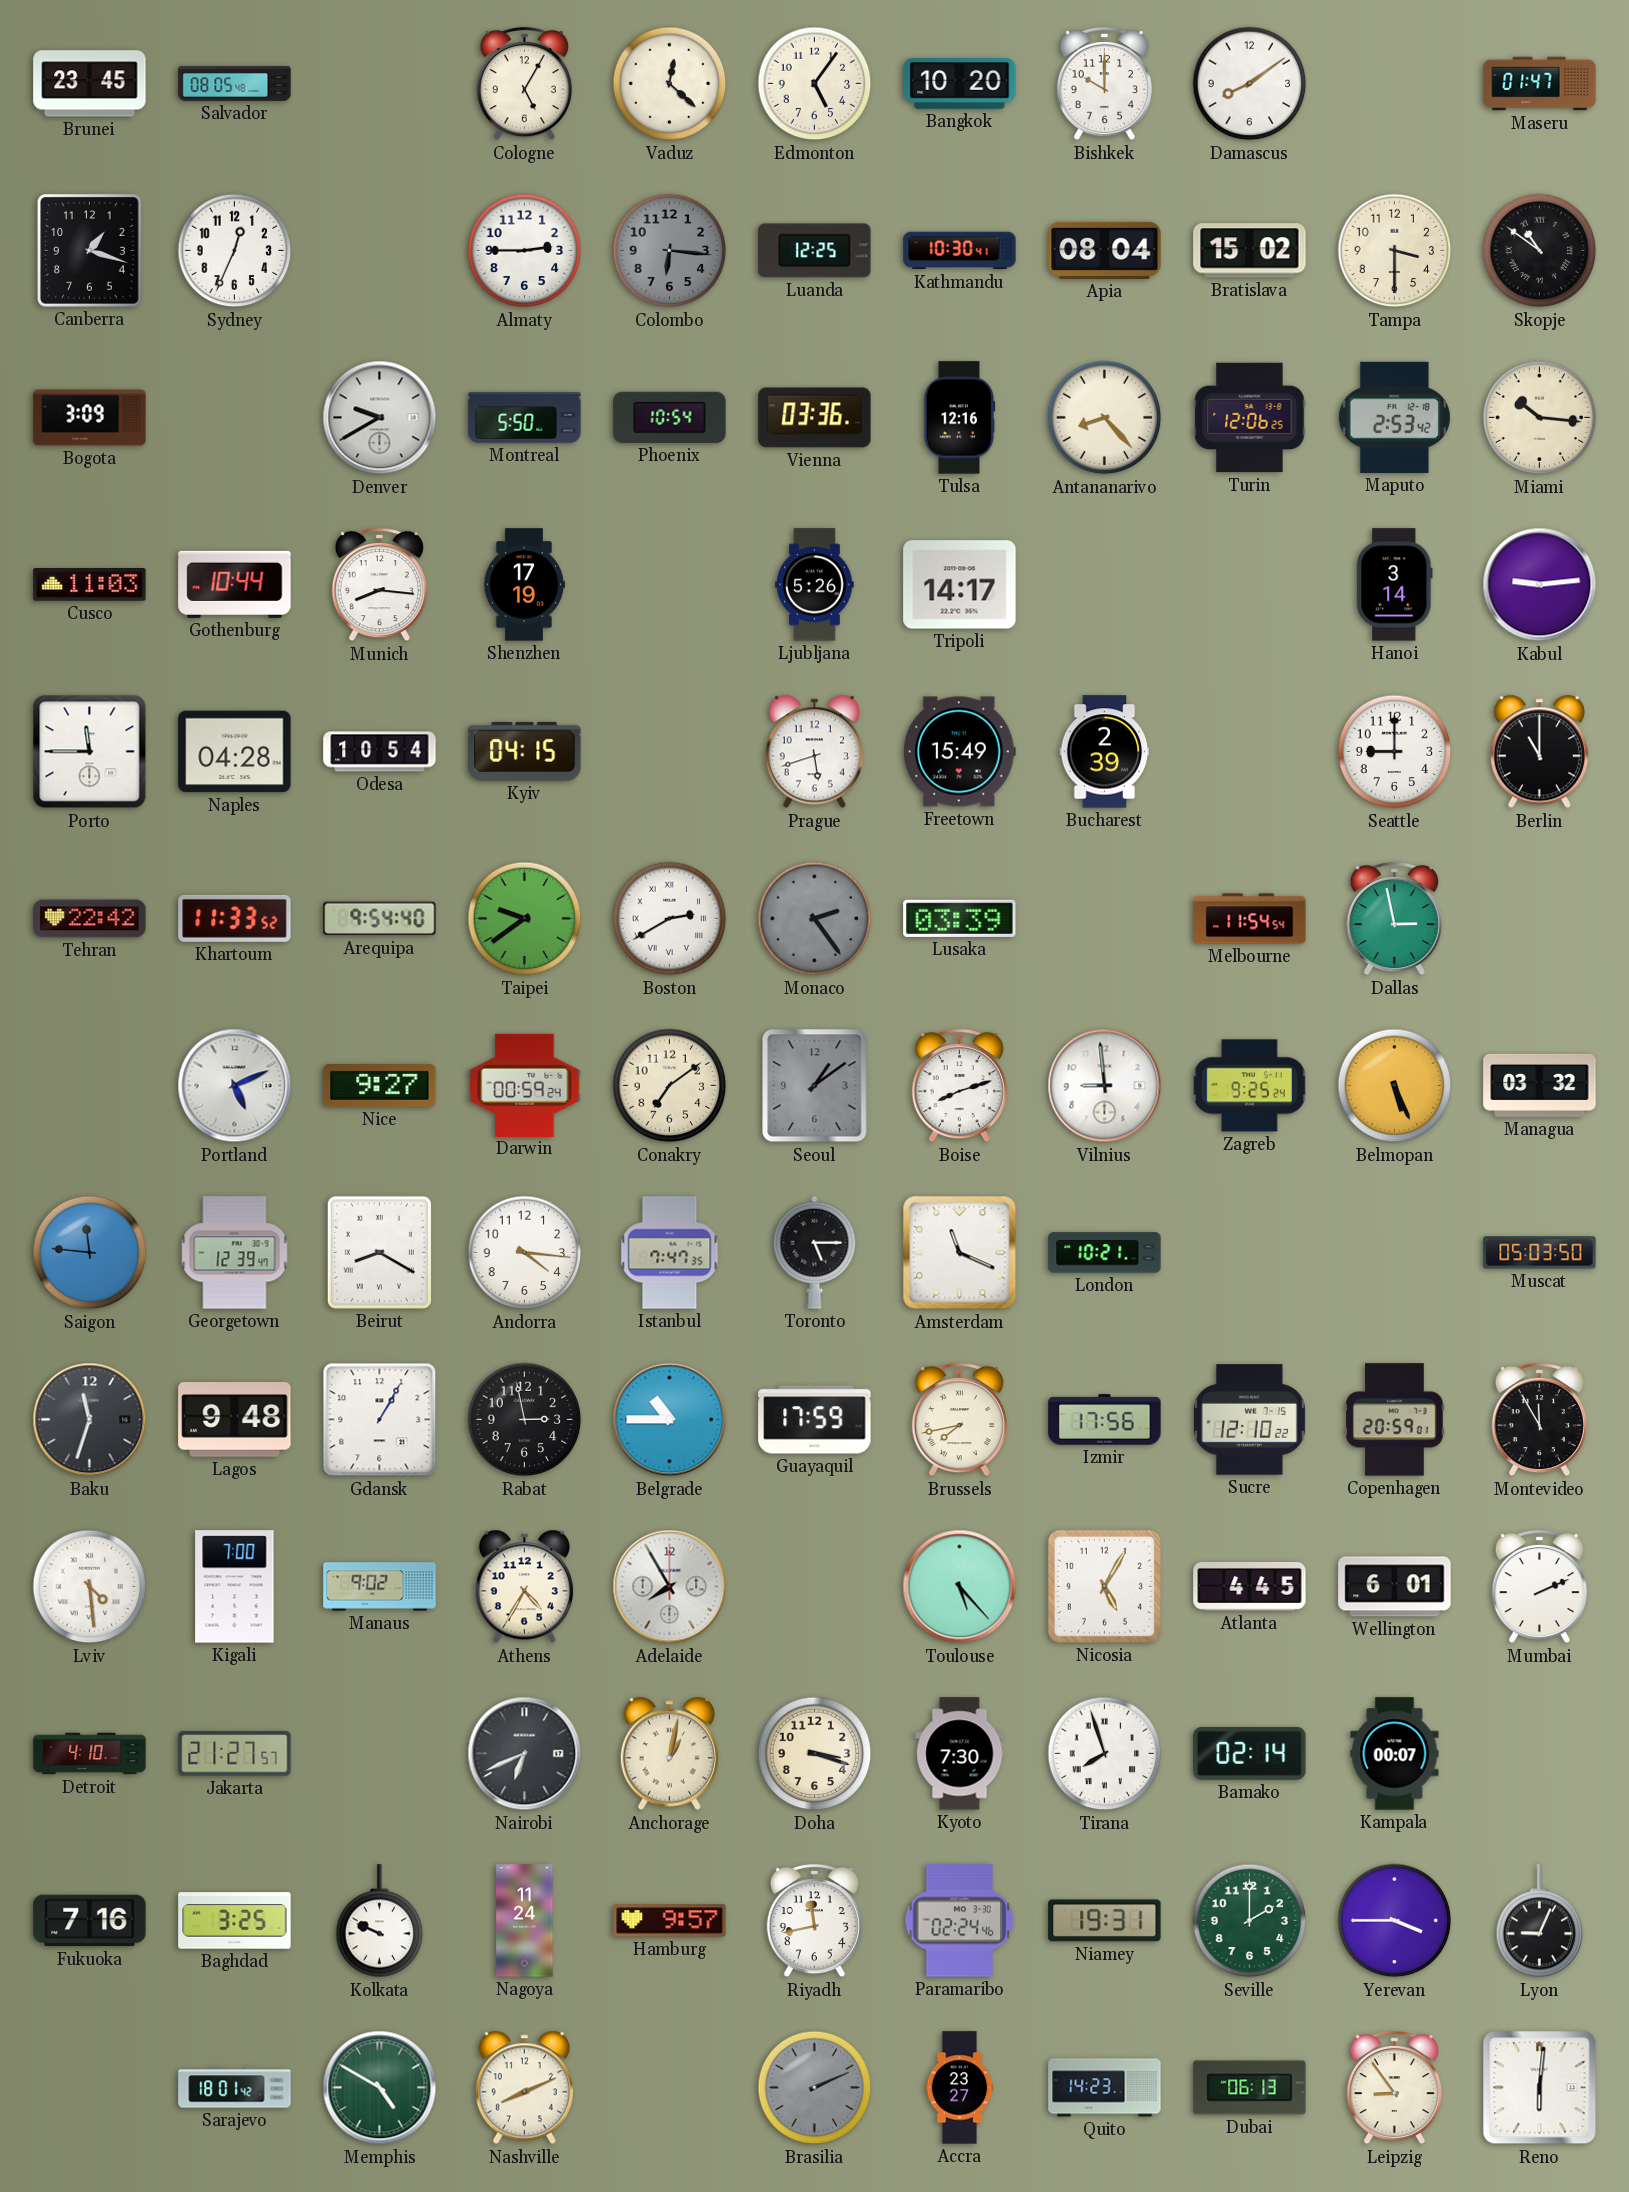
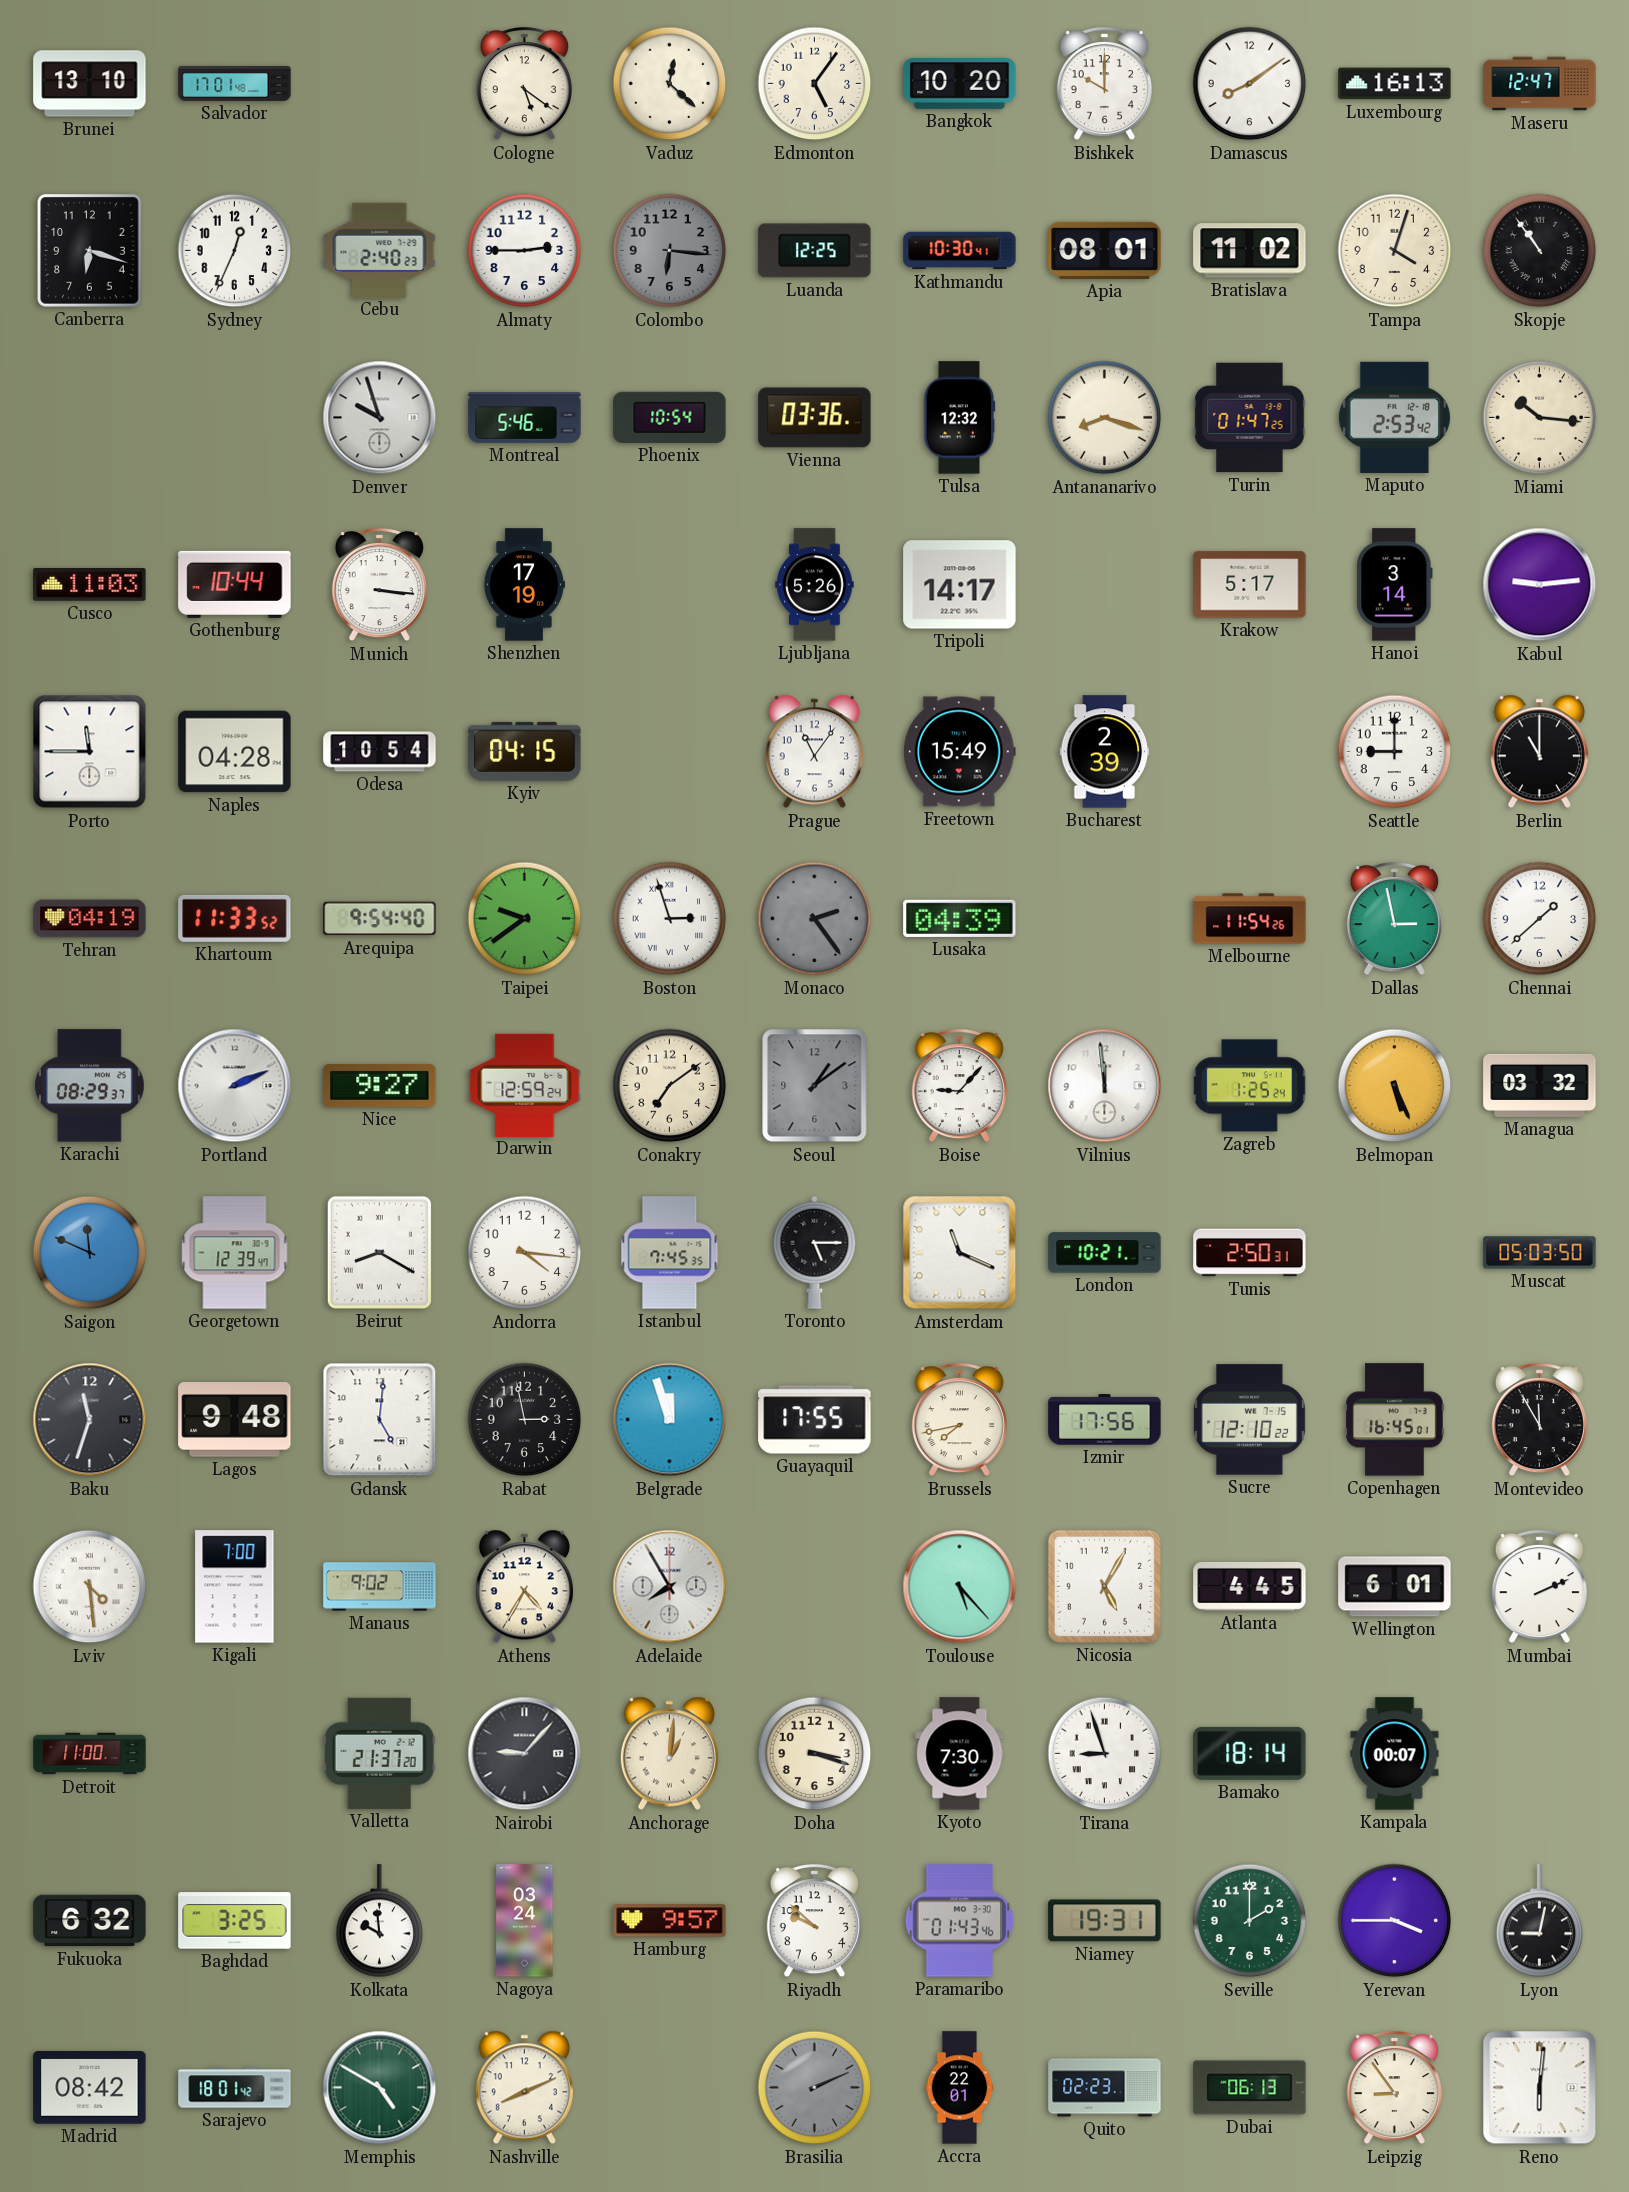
Brunei: 23:45 -> 13:10 (90, 84)
Salvador: 08:05 -> 17:01 (235, 83)
Cologne: 5:05 -> 5:21 (524, 84)
Luxembourg: none -> 16:13 (1395, 84)
Maseru: 01:47 -> 12:47 (1540, 84)
Canberra: 1:18 -> 6:18 (90, 251)
Cebu: none -> 2:40 (380, 250)
Apia: 08:04 -> 08:01 (1105, 250)
Bratislava: 15:02 -> 11:02 (1250, 251)
Tampa: 3:30 -> 4:03 (1395, 251)
Skopje: 10:51 -> 10:54 (1540, 251)
Bogota: 3:09 -> none (90, 418)
Denver: 9:40 -> 9:57 (380, 418)
Montreal: 5:50 -> 5:46 (525, 417)
Tulsa: 12:16 -> 12:32 (960, 418)
Antananarivo: 8:23 -> 8:18 (1105, 418)
Turin: 12:06 -> 01:47 (1250, 418)
Munich: 8:16 -> 3:16 (379, 585)
Krakow: none -> 5:17 (1250, 585)
Prague: 5:42 -> 11:06 (814, 752)
Tehran: 22:42 -> 04:19 (90, 919)
Boston: 2:40 -> 2:57 (670, 919)
Lusaka: 03:39 -> 04:39 (960, 918)
Melbourne: 11:54:54 -> 11:54:26 (1250, 919)
Chennai: none -> 1:38 (1540, 919)
Karachi: none -> 08:29 (90, 1086)
Portland: 5:11 -> 2:11 (235, 1086)
Darwin: 00:59 -> 12:59 (525, 1085)
Boise: 8:12 -> 9:07 (959, 1086)
Vilnius: 8:59 -> 11:59 (1105, 1086)
Zagreb: 9:25 -> 1:25 (1250, 1086)
Saigon: 11:46 -> 11:49 (90, 1253)
Istanbul: 7:47 -> 7:45 (670, 1253)
Tunis: none -> 2:50 (1250, 1253)
Gdansk: 1:05 -> 5:01 (380, 1420)
Belgrade: 10:45 -> 11:57 (670, 1420)
Guayaquil: 17:59 -> 17:55 (815, 1420)
Copenhagen: 20:59 -> 16:45 (1395, 1420)
Detroit: 4:10 -> 11:00 (90, 1754)
Jakarta: 21:27 -> none (235, 1754)
Valletta: none -> 21:37 (379, 1753)
Nairobi: 6:41 -> 9:07 (525, 1754)
Anchorage: 1:02 -> 1:01 (669, 1754)
Tirana: 7:57 -> 8:57 (1105, 1754)
Bamako: 02:14 -> 18:14 (1250, 1753)
Fukuoka: 7:16 -> 6:32 (90, 1921)
Kolkata: 9:49 -> 9:59 (380, 1921)
Nagoya: 11:24 -> 03:24 (525, 1921)
Riyadh: 11:43 -> 9:52 (814, 1921)
Paramaribo: 02:24 -> 01:43 (960, 1921)
Lyon: 9:04 -> 9:02 (1540, 1921)
Madrid: none -> 08:42 (90, 2088)
Accra: 23:27 -> 22:01 (960, 2088)
Quito: 14:23 -> 02:23 (1105, 2088)
